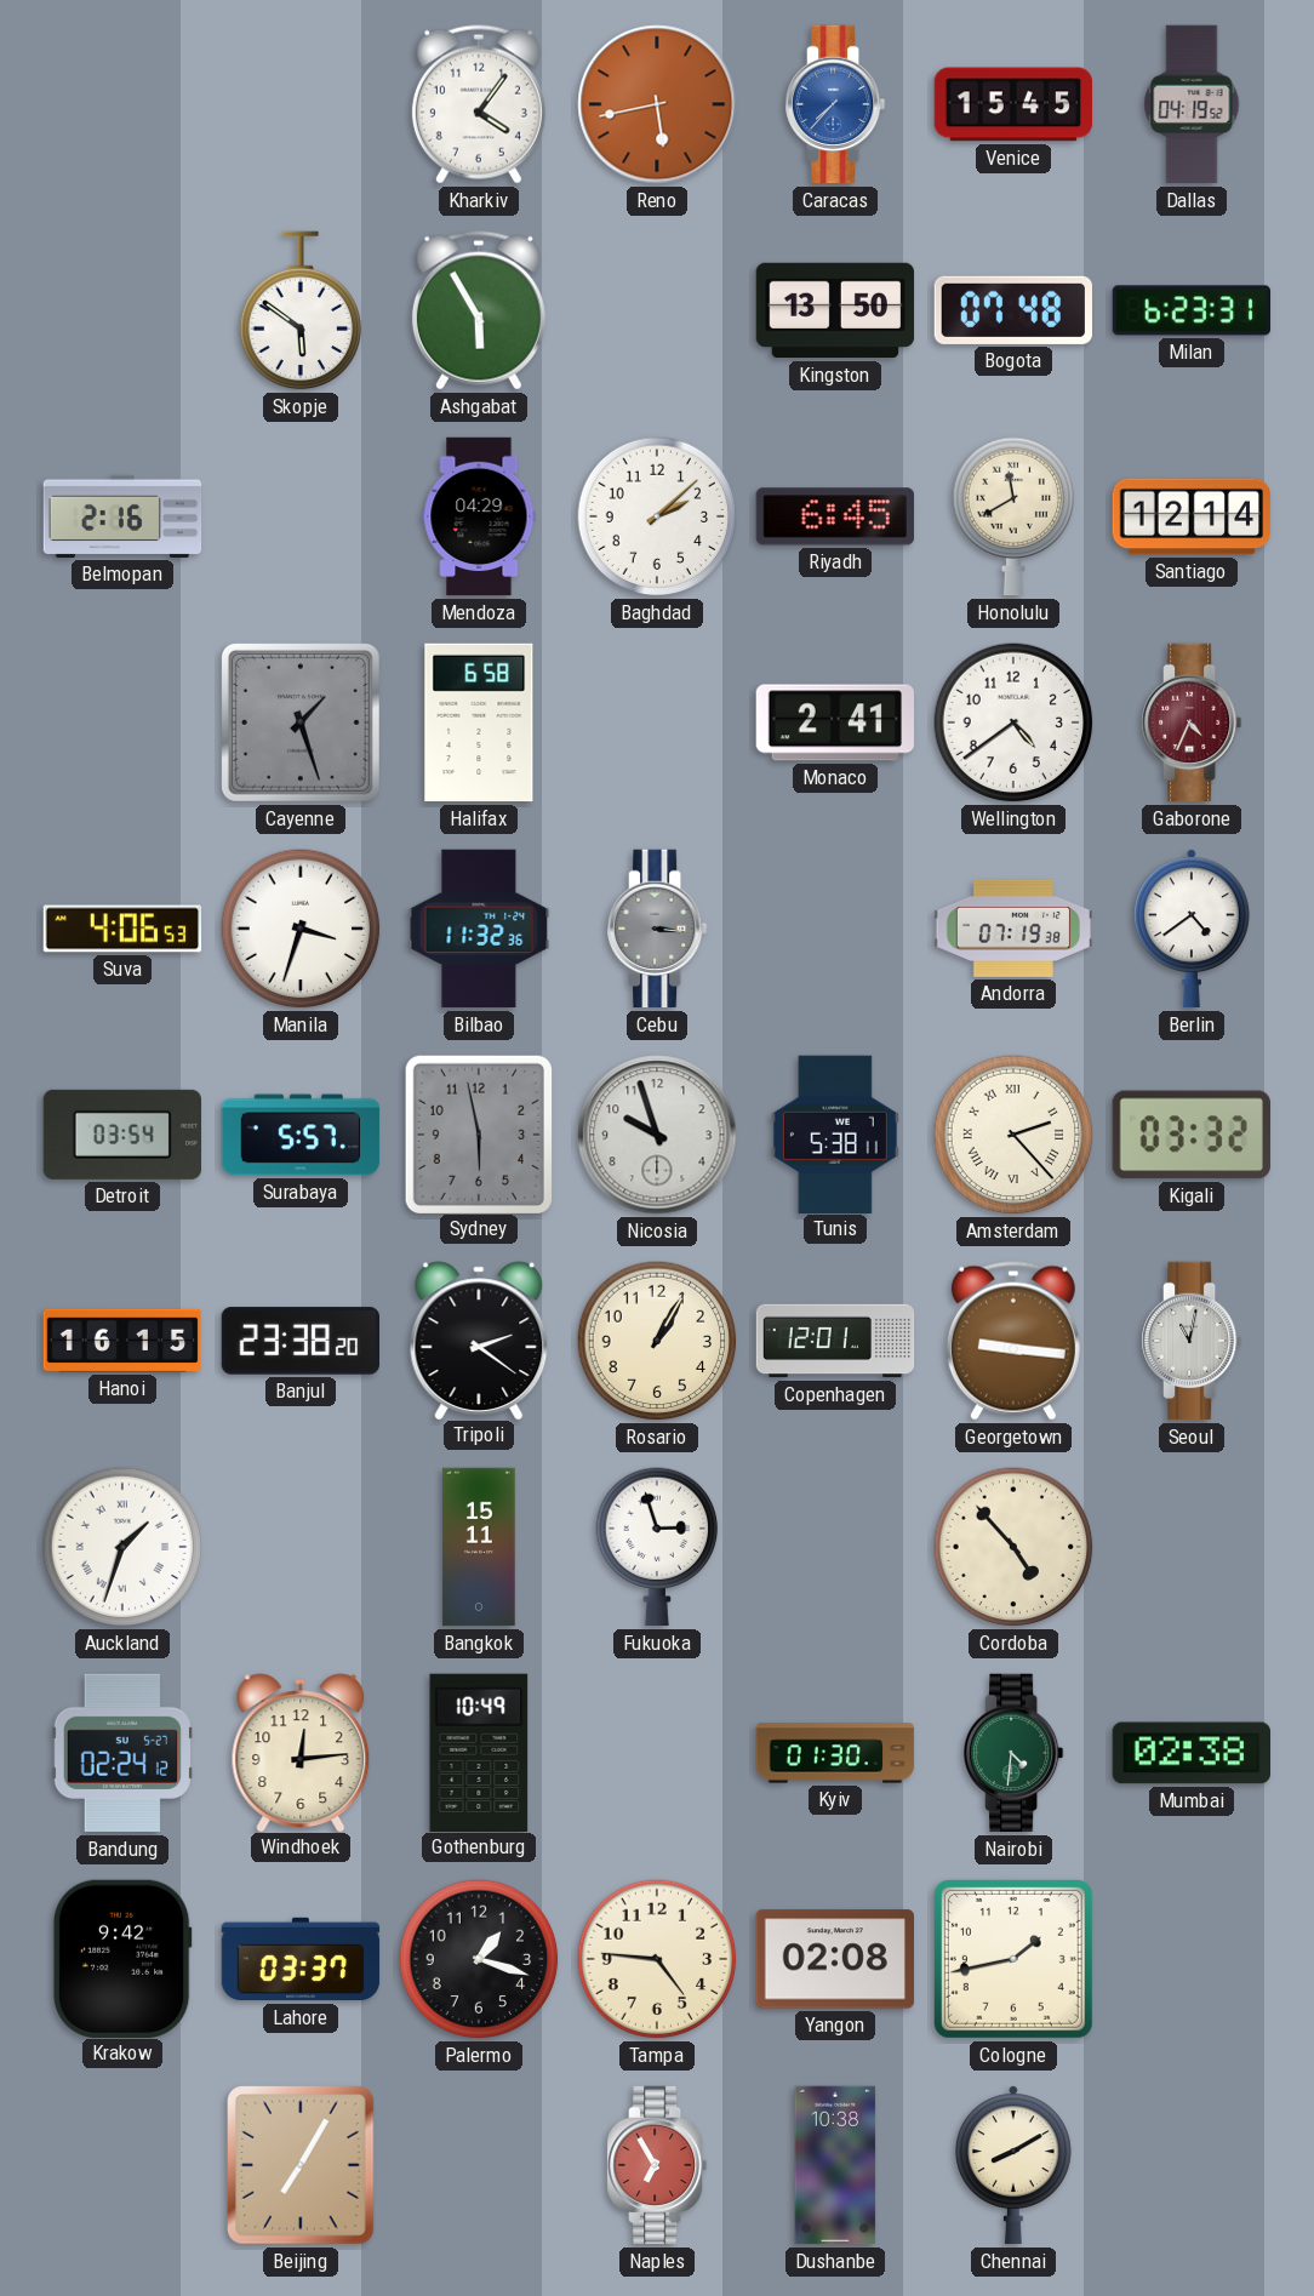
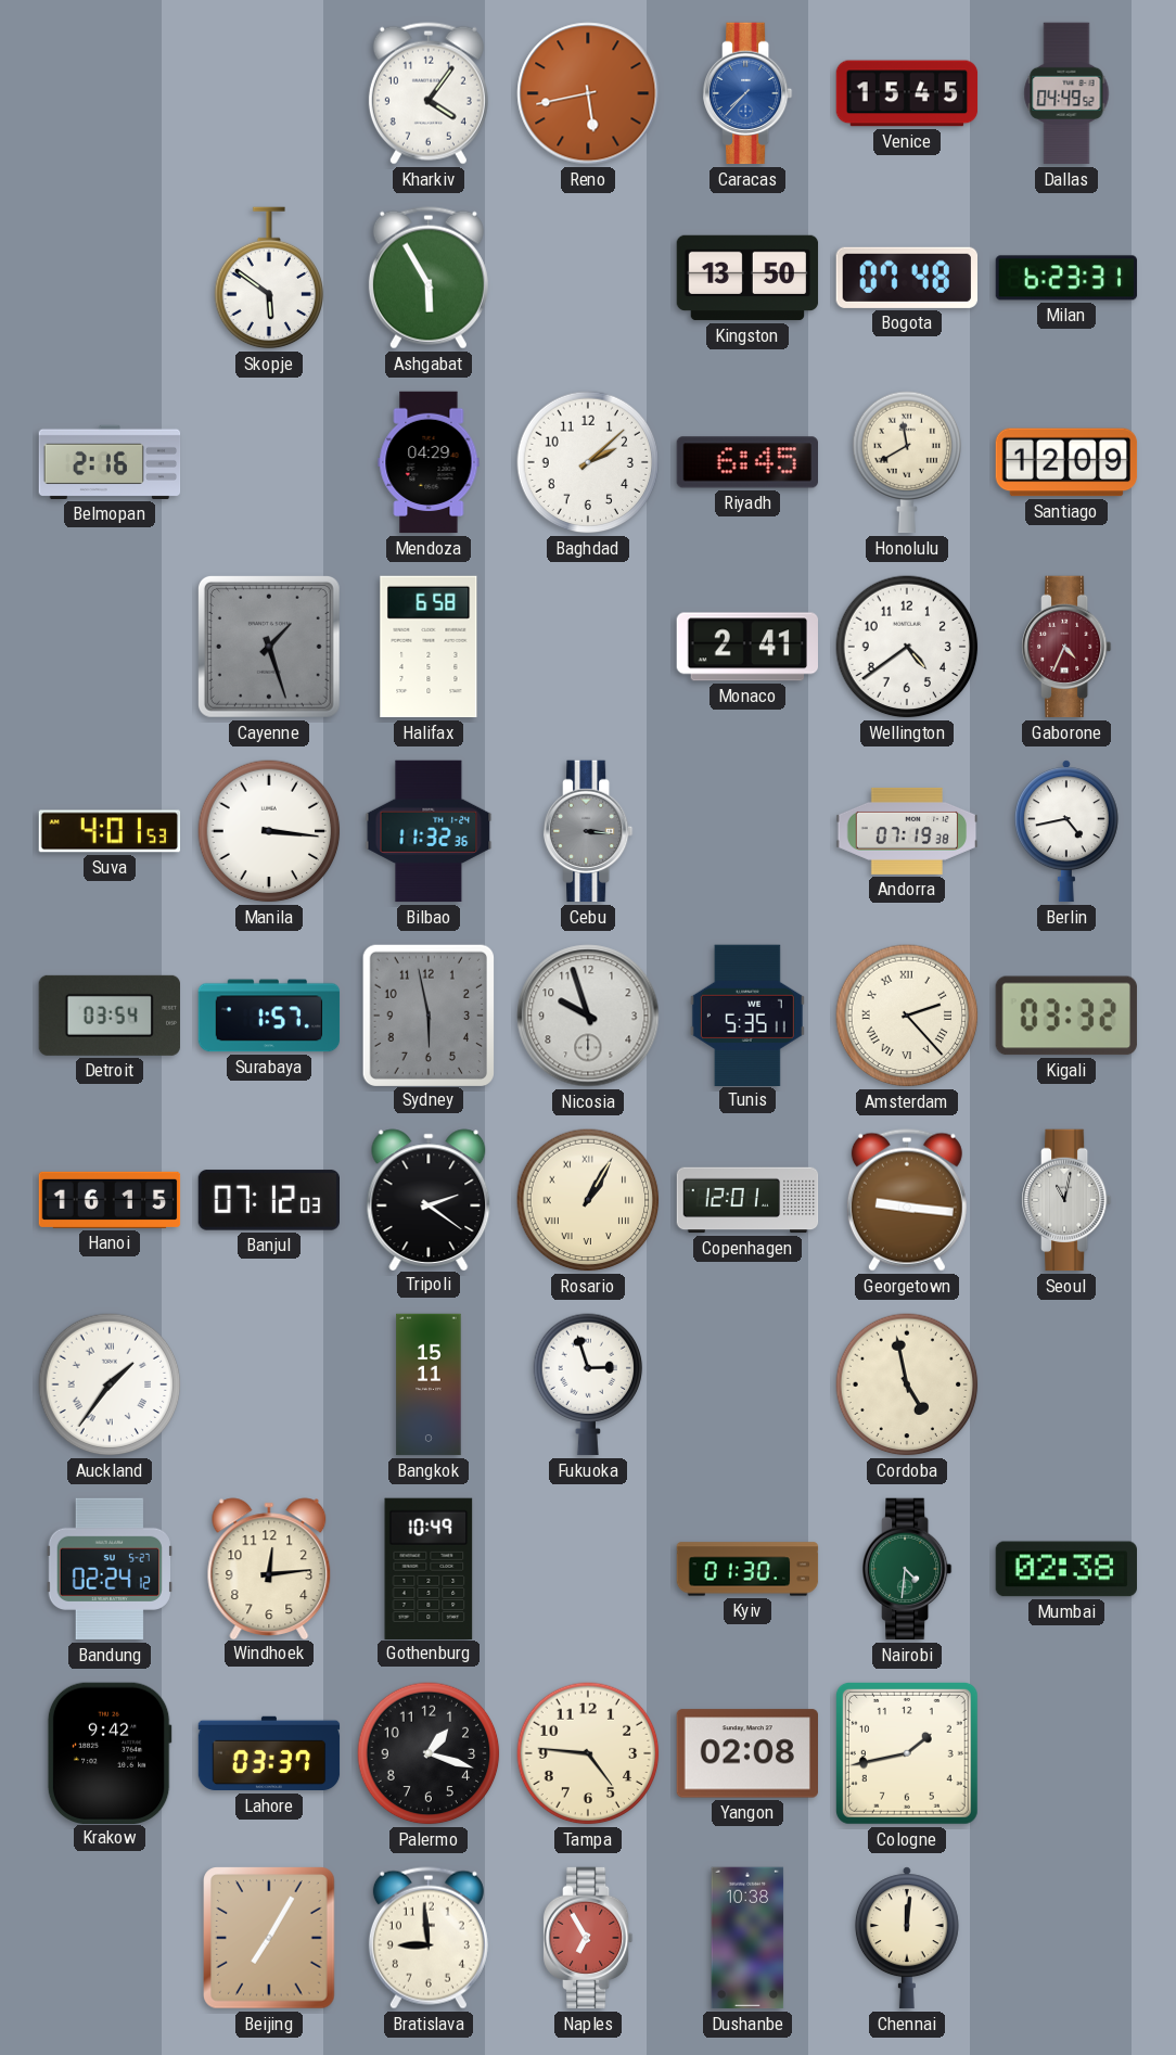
Dallas: 04:19 -> 04:49 (1066, 93)
Santiago: 12:14 -> 12:09 (1066, 462)
Suva: 4:06 -> 4:01 (110, 831)
Manila: 3:33 -> 3:16 (269, 831)
Berlin: 4:39 -> 4:43 (1066, 831)
Surabaya: 5:57 -> 1:57 (269, 1016)
Tunis: 5:38 -> 5:35 (747, 1014)
Banjul: 23:38 -> 07:12 (269, 1200)
Rosario numerals: Arabic -> Roman (588, 1200)
Auckland: 1:33 -> 1:36 (110, 1384)
Cordoba: 4:53 -> 4:58 (907, 1384)
Bratislava: none -> 8:59 (429, 1938)
Chennai: 8:10 -> 12:01 (907, 1938)
